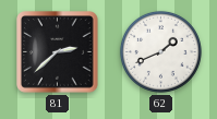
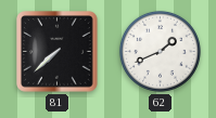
81: 2:38 -> 7:38 (58, 52)
